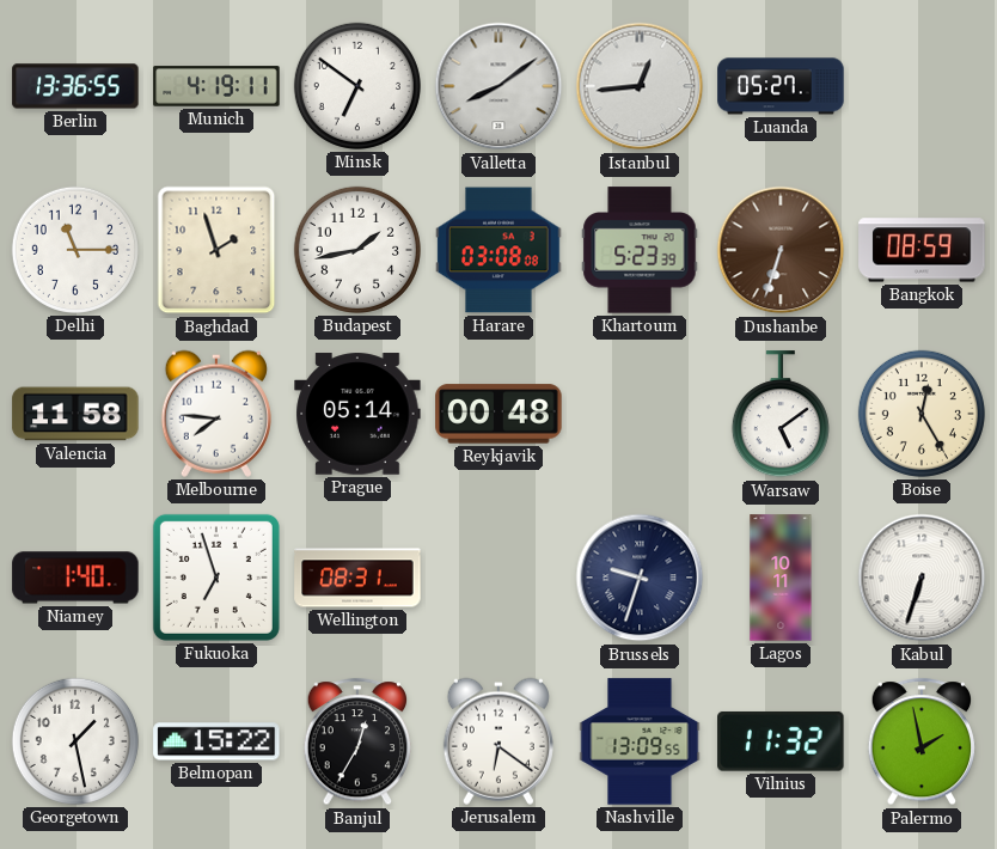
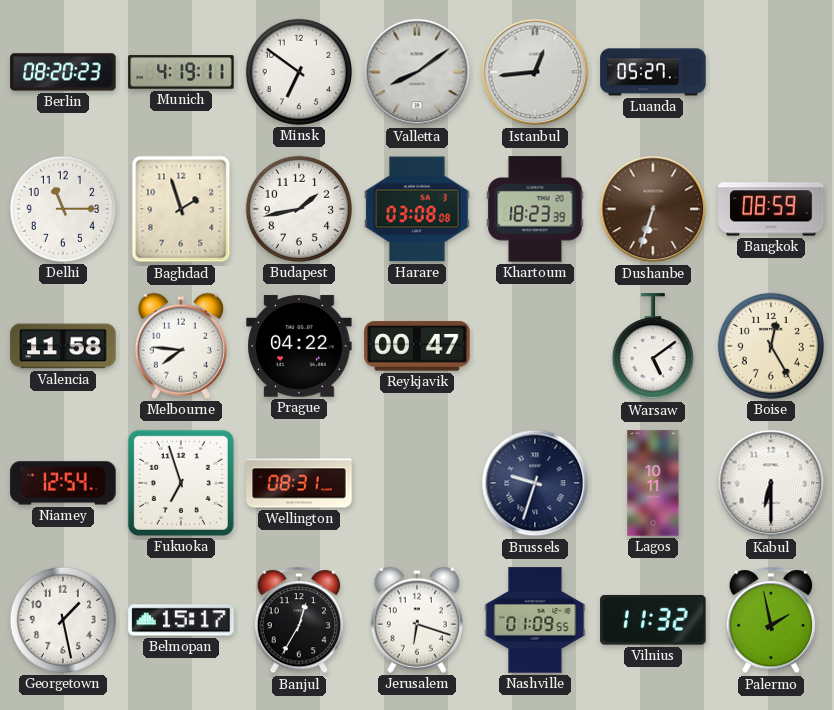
Berlin: 13:36 -> 08:20 (63, 72)
Khartoum: 5:23 -> 18:23 (535, 209)
Prague: 05:14 -> 04:22 (299, 346)
Reykjavik: 00:48 -> 00:47 (417, 346)
Niamey: 1:40 -> 12:54 (63, 483)
Kabul: 6:33 -> 6:30 (771, 483)
Belmopan: 15:22 -> 15:17 (181, 620)
Jerusalem: 6:21 -> 6:18 (417, 620)
Nashville: 13:09 -> 01:09 (535, 620)
